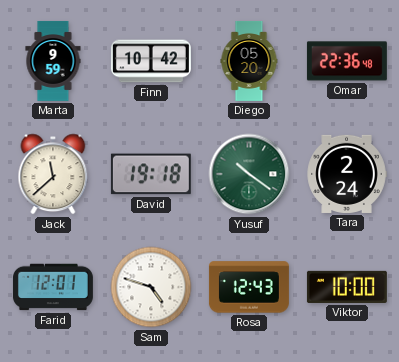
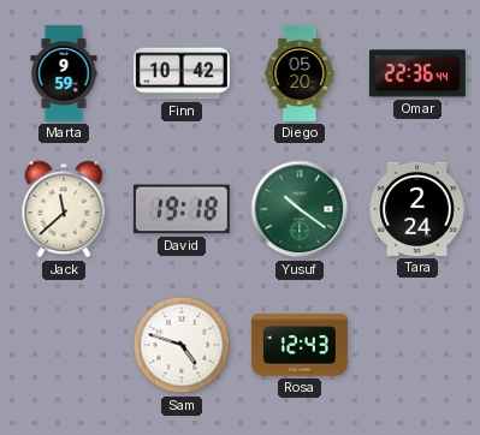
Omar: 22:36:48 -> 22:36:44 (417, 73)
Farid: 12:01 -> none (53, 287)
Viktor: 10:00 -> none (347, 287)
